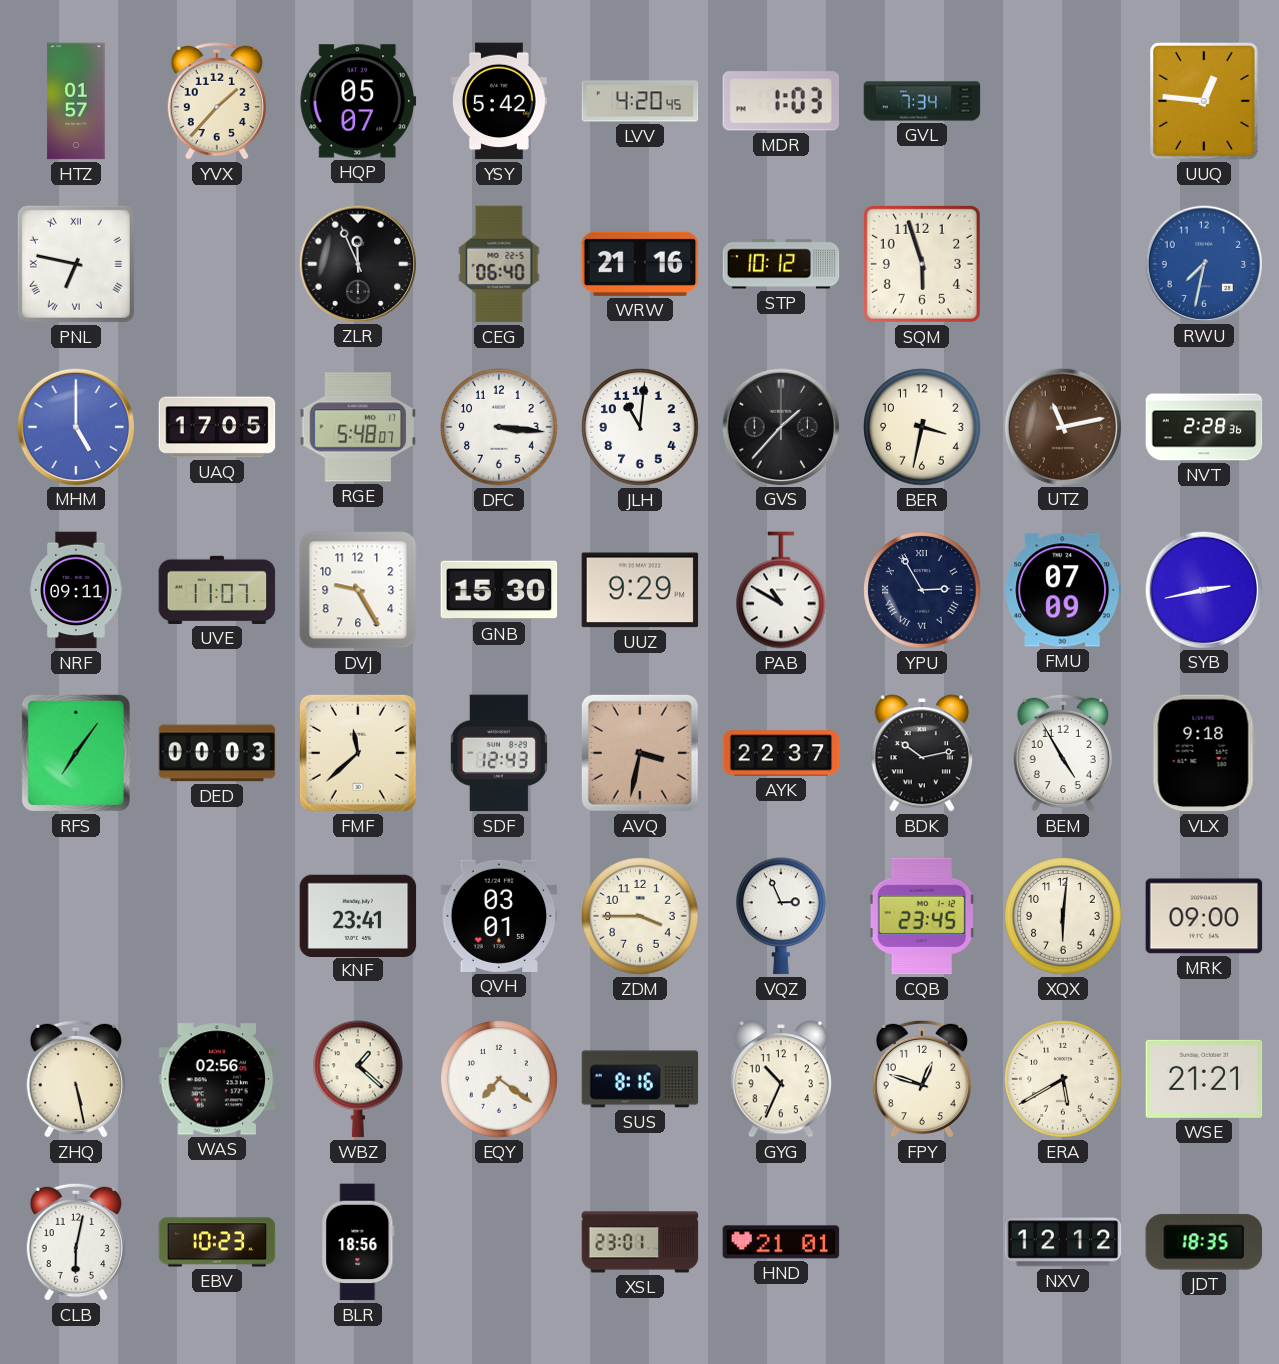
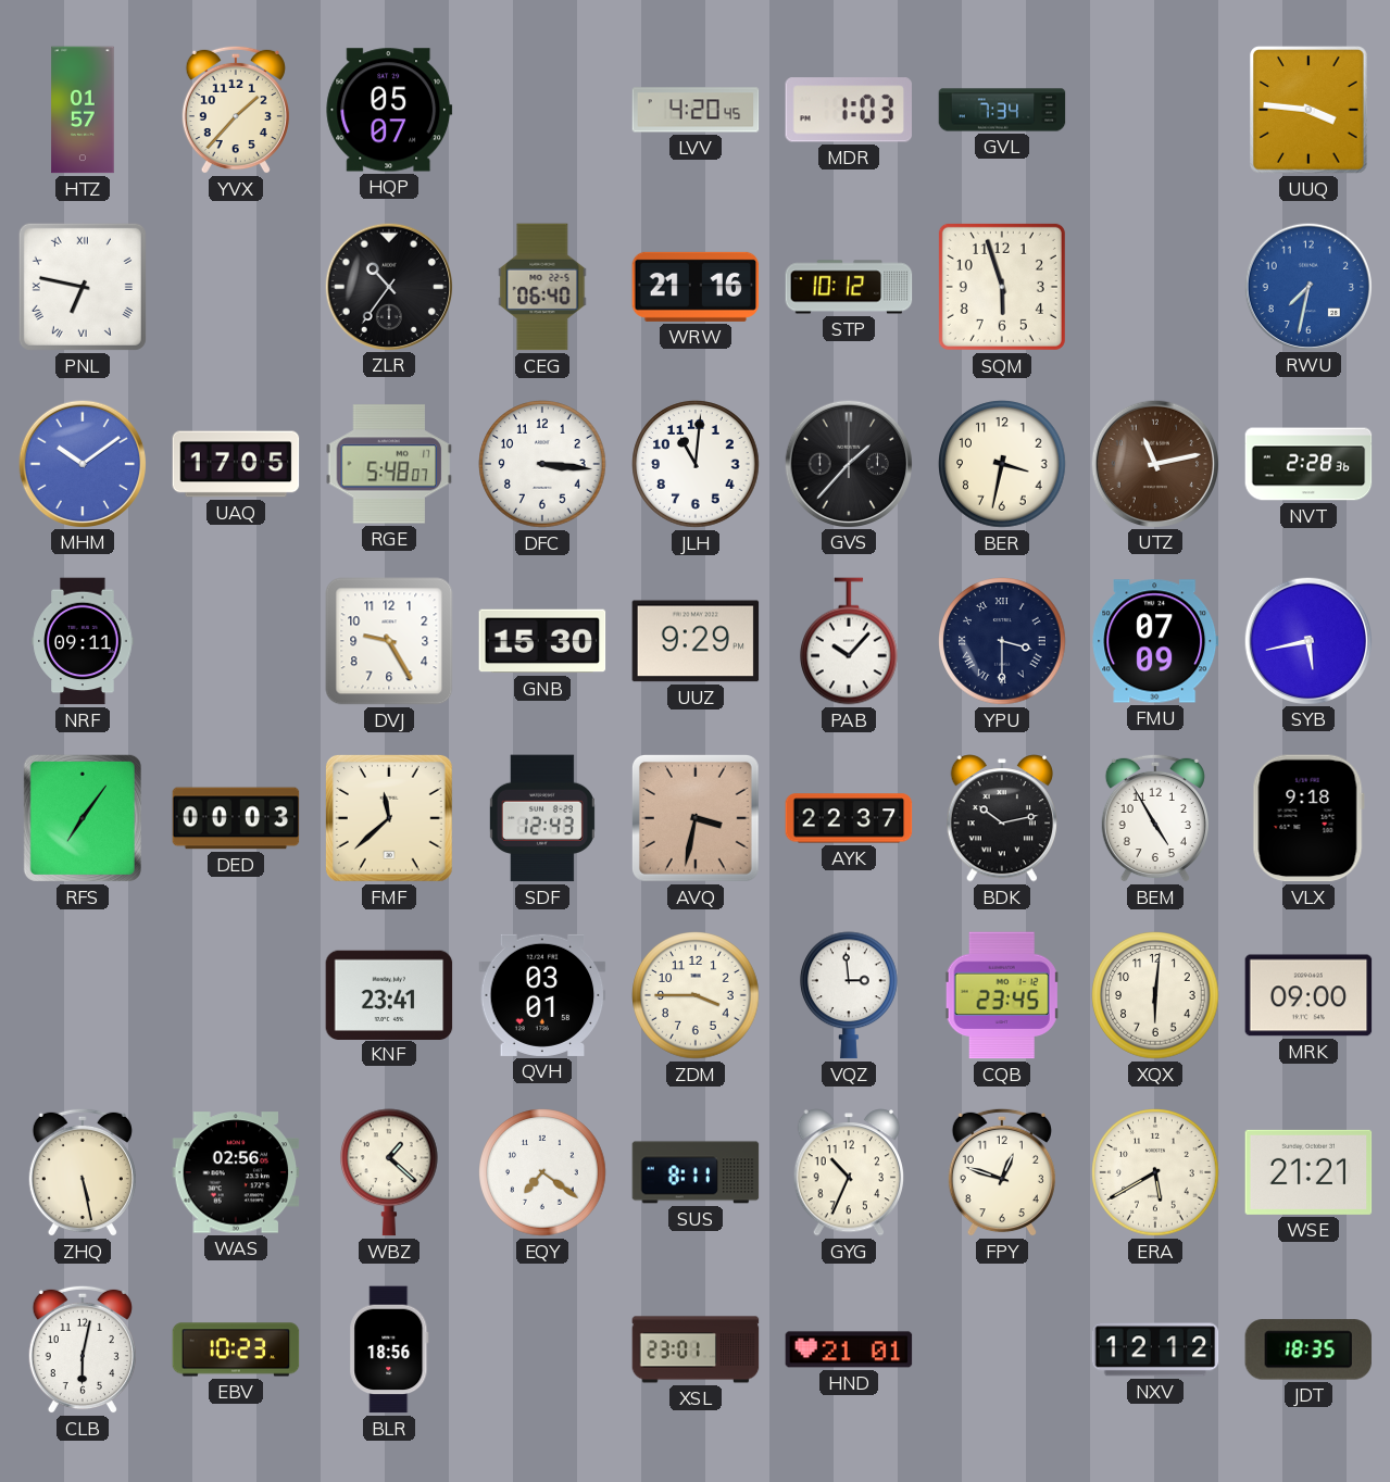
YSY: 5:42 -> none (499, 101)
UUQ: 12:46 -> 3:46 (1308, 110)
ZLR: 11:56 -> 10:36 (389, 286)
MHM: 5:00 -> 10:09 (83, 463)
UVE: 11:07 -> none (217, 590)
PAB: 10:50 -> 10:07 (850, 641)
YPU: 2:55 -> 3:30 (1002, 641)
SYB: 2:43 -> 5:43 (1308, 640)
VQZ: 2:56 -> 2:59 (850, 995)
SUS: 8:16 -> 8:11 (696, 1172)
